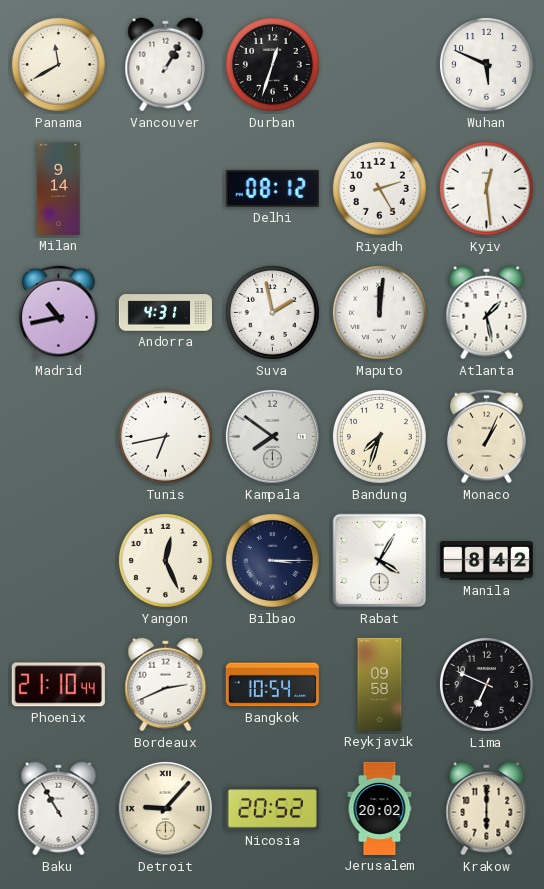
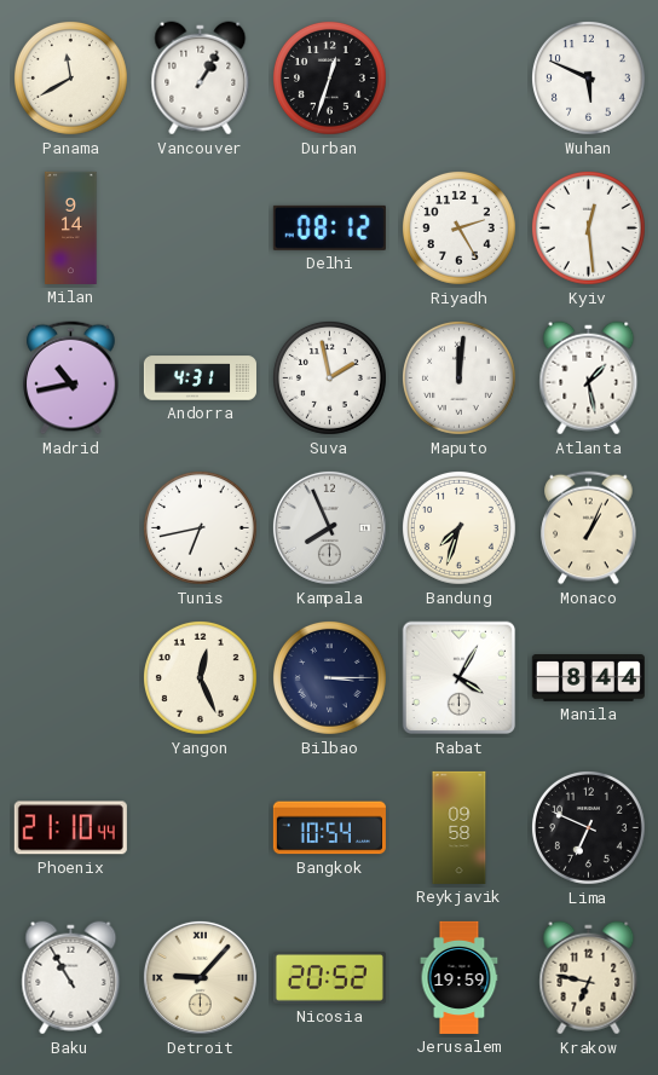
Kampala: 7:51 -> 7:56 (329, 527)
Manila: 8:42 -> 8:44 (588, 678)
Bordeaux: 2:41 -> none (166, 685)
Jerusalem: 20:02 -> 19:59 (460, 977)
Krakow: 6:00 -> 6:47 (589, 978)
